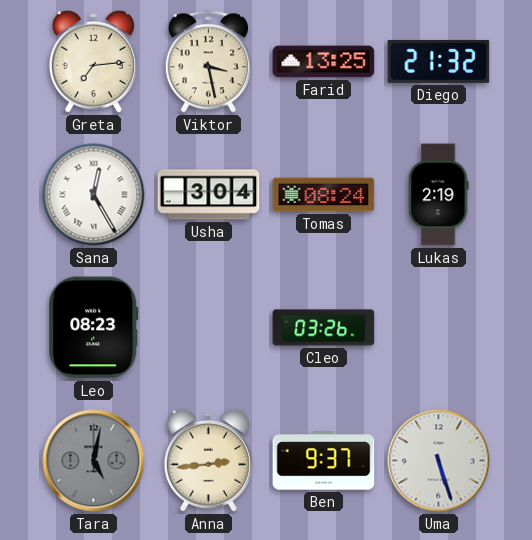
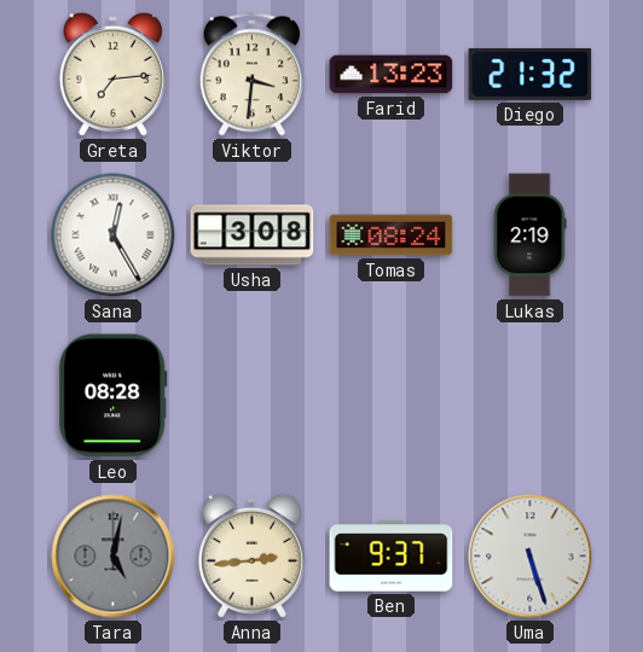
Viktor: 3:28 -> 3:31 (251, 75)
Farid: 13:25 -> 13:23 (392, 75)
Usha: 3:04 -> 3:08 (253, 235)
Leo: 08:23 -> 08:28 (114, 396)
Cleo: 03:26 -> none (324, 328)
